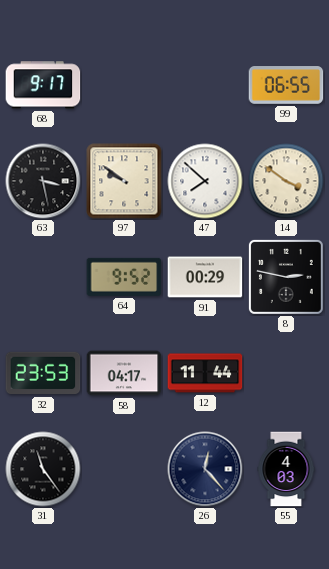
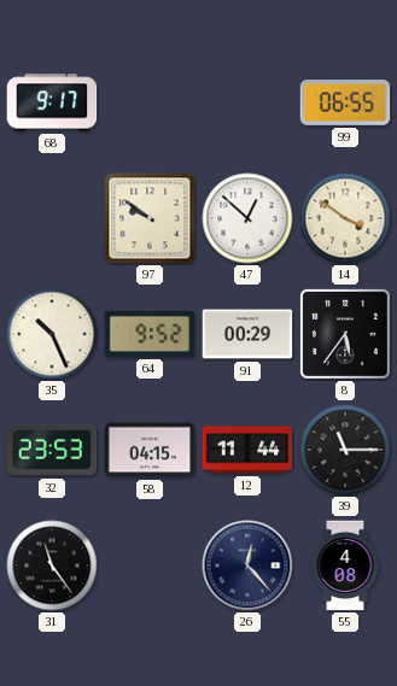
63: 3:28 -> none (43, 181)
47: 7:52 -> 12:52 (247, 218)
35: none -> 10:26 (52, 334)
8: 2:47 -> 5:36 (345, 334)
58: 04:17 -> 04:15 (150, 450)
39: none -> 11:15 (345, 450)
55: 4:03 -> 4:08 (345, 565)
